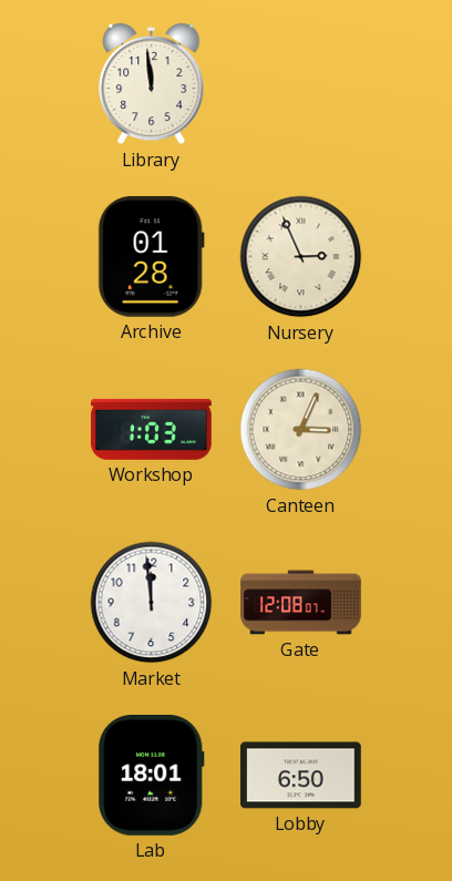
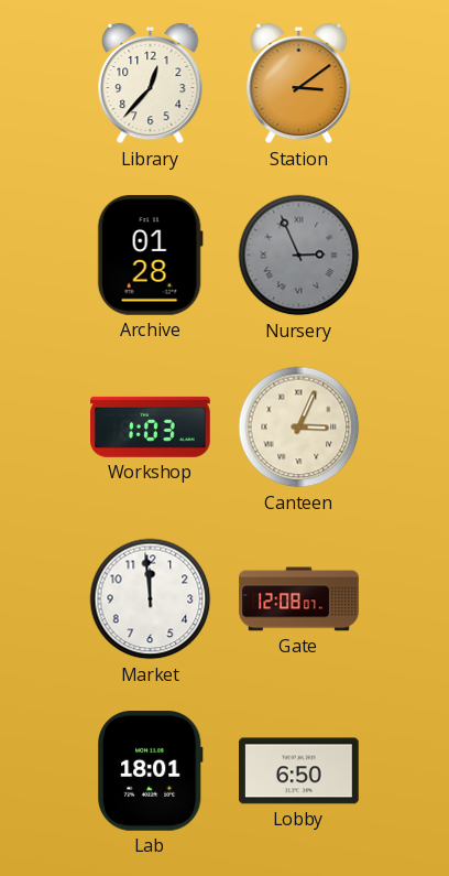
Library: 11:59 -> 12:37 (151, 84)
Station: none -> 3:09 (299, 84)
Nursery dial: cream -> grey (299, 256)
